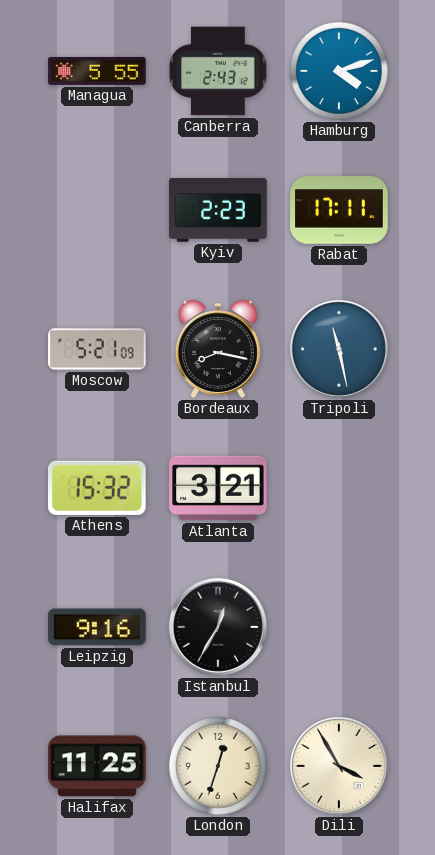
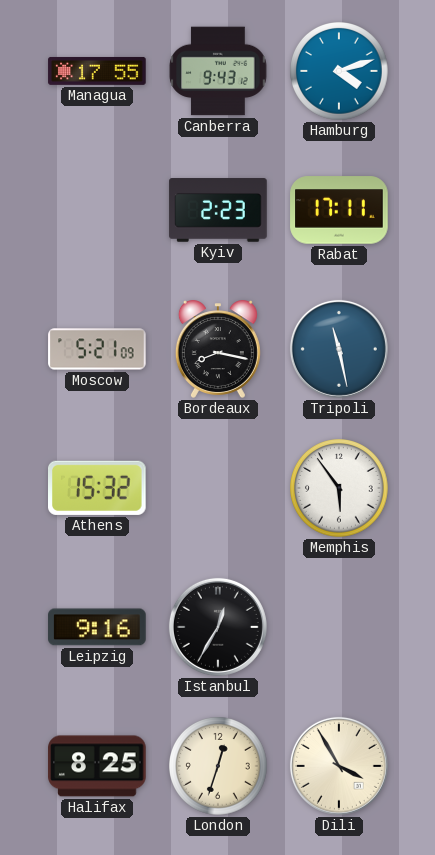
Managua: 5:55 -> 17:55 (97, 71)
Canberra: 2:43 -> 9:43 (218, 71)
Atlanta: 3:21 -> none (218, 488)
Memphis: none -> 5:54 (340, 489)
Halifax: 11:25 -> 8:25 (97, 766)
